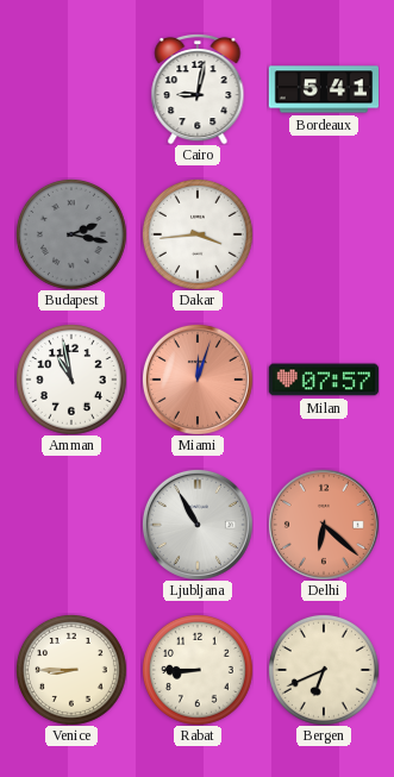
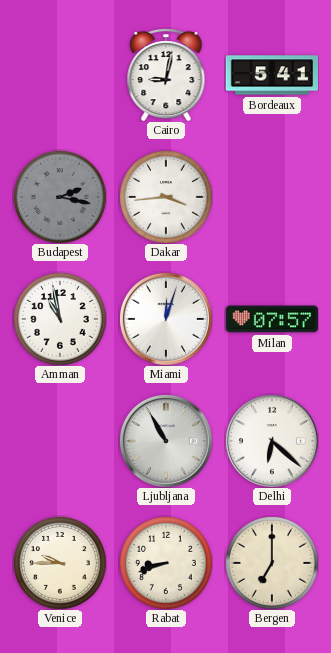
Miami dial: salmon -> white (166, 319)
Delhi dial: salmon -> white (272, 441)
Venice: 8:45 -> 9:45 (60, 563)
Rabat: 8:45 -> 8:42 (166, 563)
Bergen: 6:41 -> 7:00 (272, 563)
